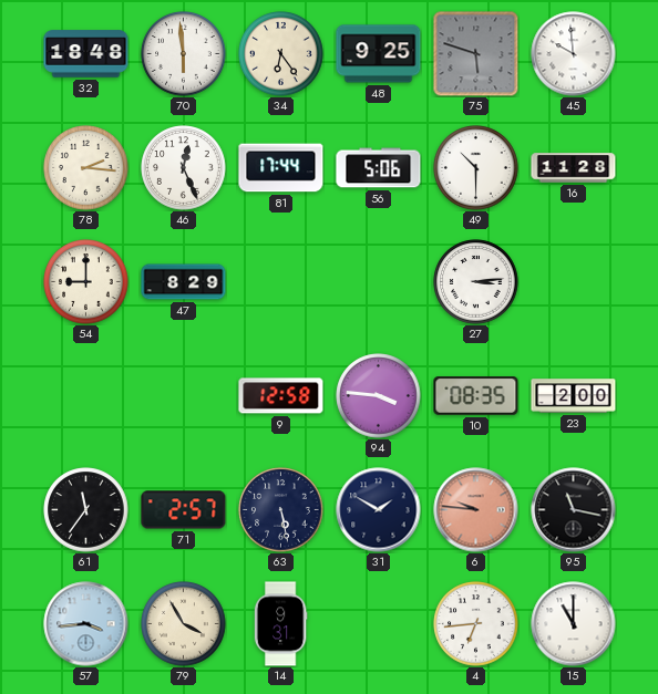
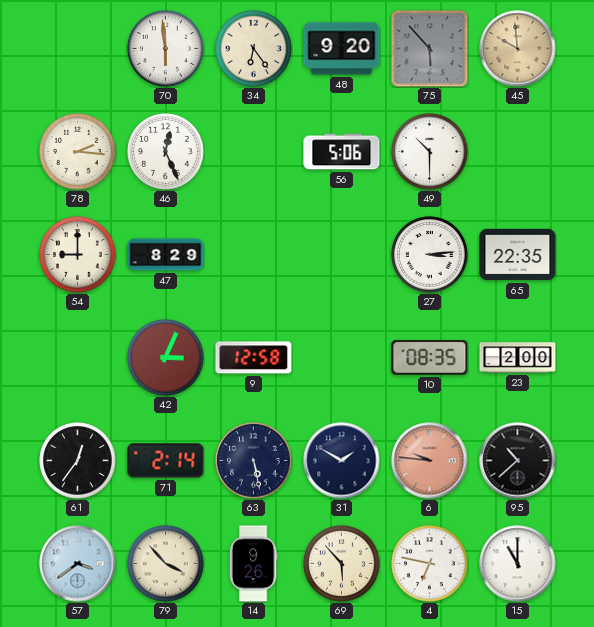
32: 18:48 -> none (86, 54)
48: 9:25 -> 9:20 (342, 49)
75: 5:48 -> 5:53 (429, 48)
45 dial: white -> champagne (518, 49)
81: 17:44 -> none (281, 168)
16: 11:28 -> none (574, 168)
65: none -> 22:35 (518, 255)
42: none -> 3:04 (166, 358)
94: 3:46 -> none (379, 396)
61: 11:36 -> 12:36 (78, 461)
71: 2:57 -> 2:14 (166, 461)
95: 11:17 -> 10:38 (518, 461)
57: 3:44 -> 3:39 (78, 564)
79: 3:55 -> 3:53 (166, 564)
14: 9:31 -> 9:26 (253, 564)
69: none -> 5:53 (342, 564)
4: 6:44 -> 6:47 (430, 564)
